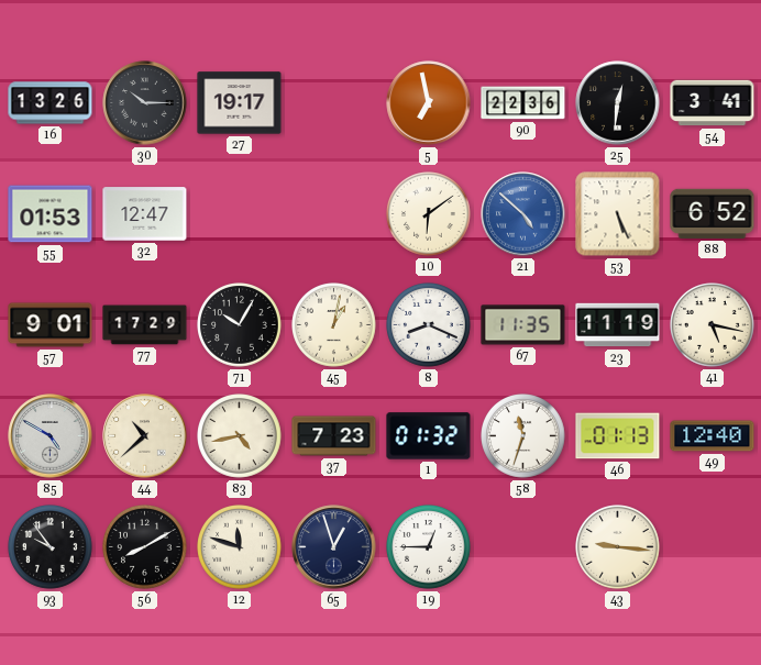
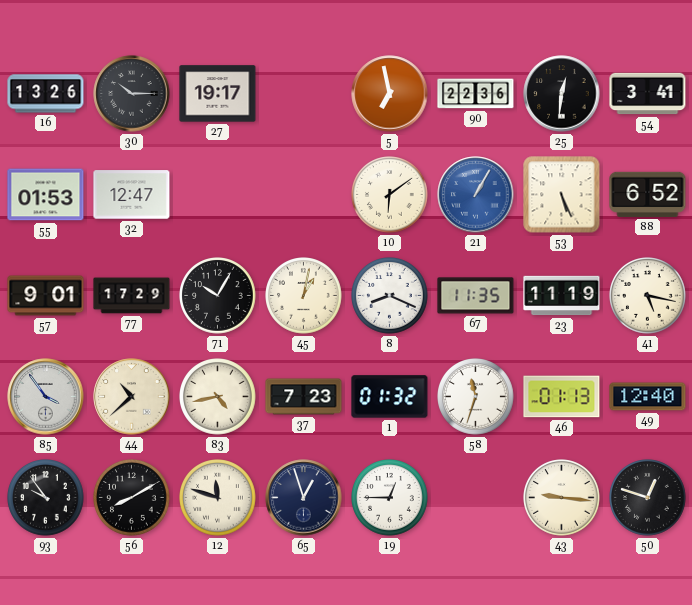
21: 4:52 -> 1:05 (476, 195)
85: 4:50 -> 3:54 (46, 397)
50: none -> 12:48 (648, 498)
